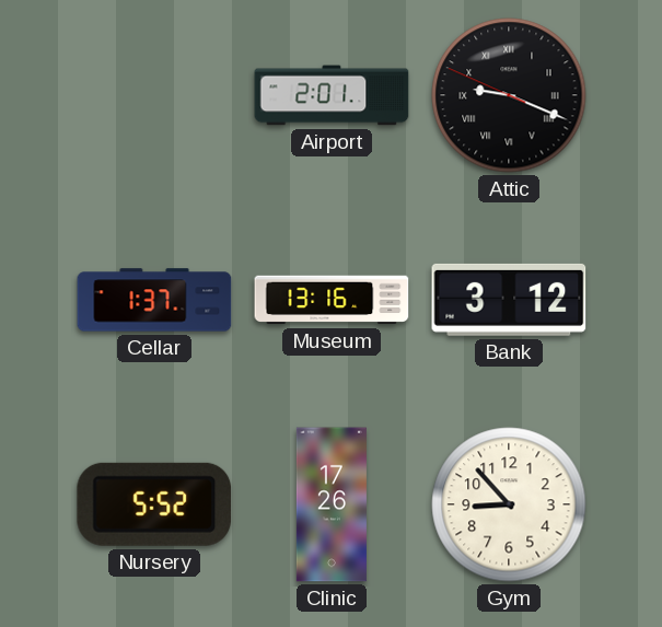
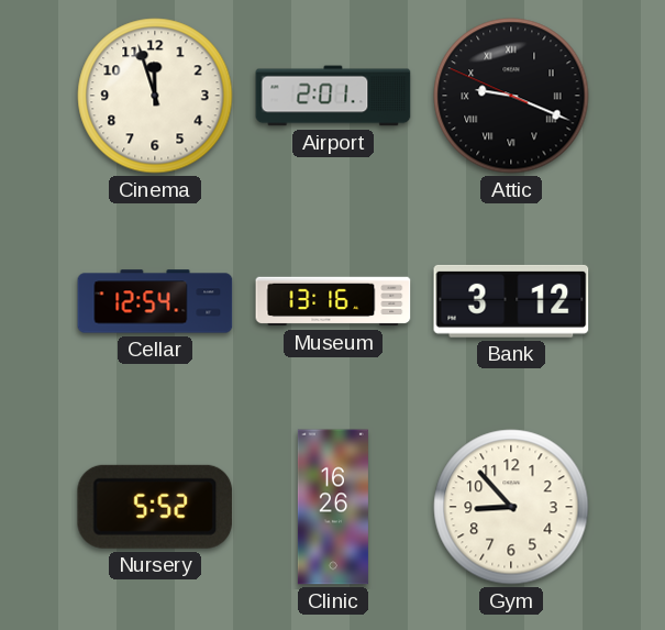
Cinema: none -> 11:57 (155, 96)
Cellar: 1:37 -> 12:54 (155, 301)
Clinic: 17:26 -> 16:26 (333, 507)
